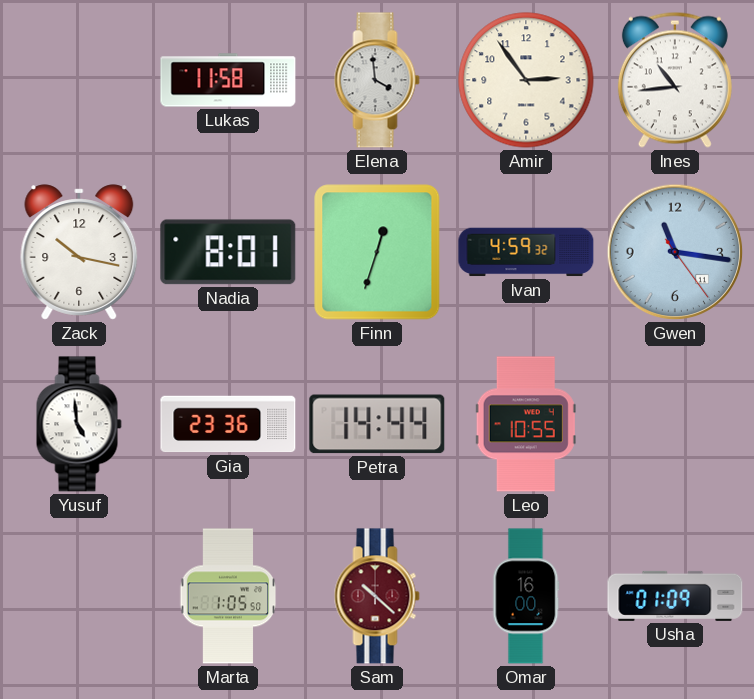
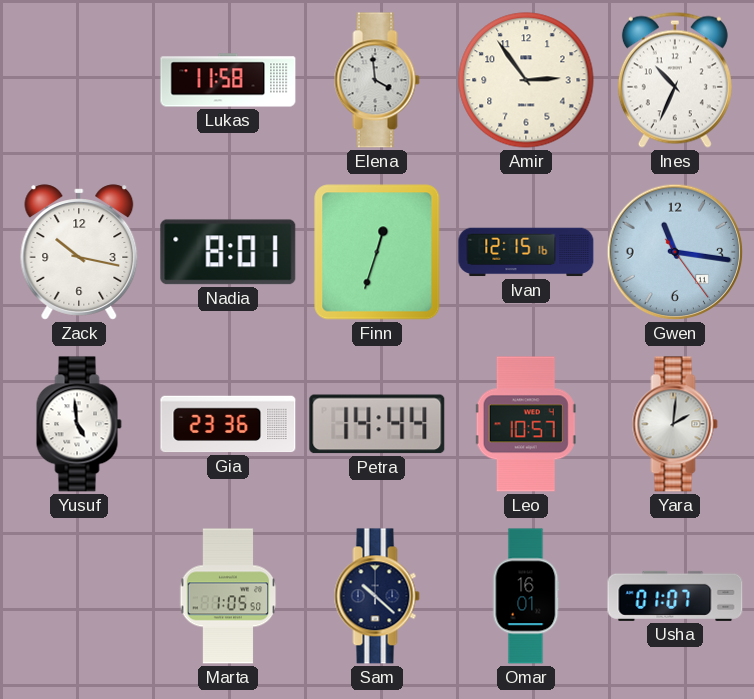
Ines: 10:44 -> 10:34 (675, 80)
Ivan: 4:59 -> 12:15 (526, 252)
Leo: 10:55 -> 10:57 (526, 424)
Yara: none -> 2:01 (675, 424)
Sam dial: burgundy -> navy (377, 596)
Omar: 16:00 -> 16:01 (526, 596)
Usha: 01:09 -> 01:07 (675, 596)
